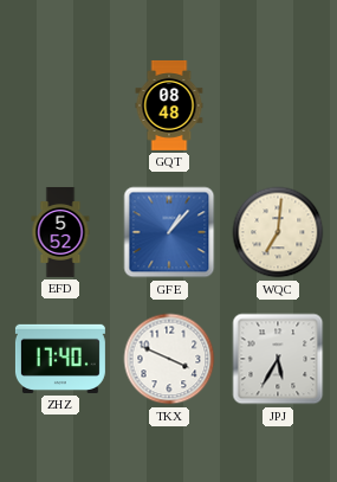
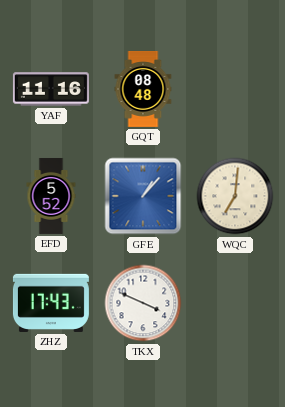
YAF: none -> 11:16 (51, 89)
ZHZ: 17:40 -> 17:43 (51, 303)
JPJ: 5:35 -> none (278, 359)
